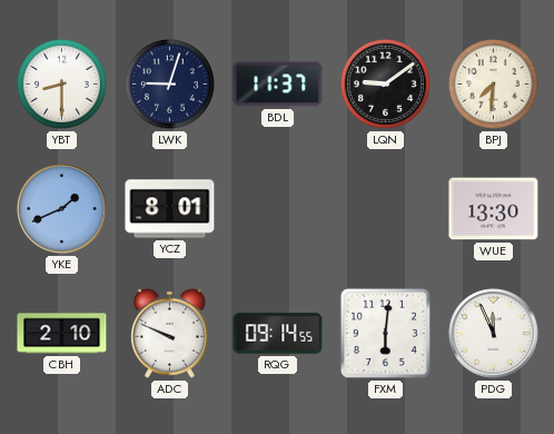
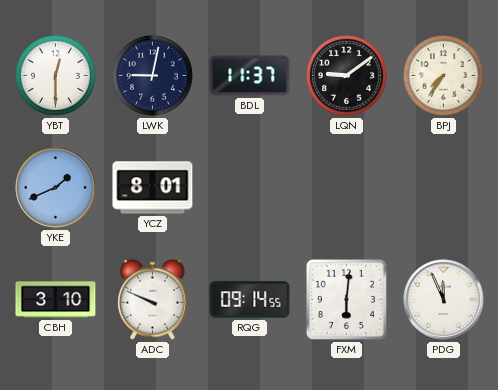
YBT: 8:30 -> 12:30 (55, 75)
LWK: 9:03 -> 9:02 (152, 75)
BPJ: 7:31 -> 7:36 (443, 75)
WUE: 13:30 -> none (494, 209)
CBH: 2:10 -> 3:10 (56, 300)
